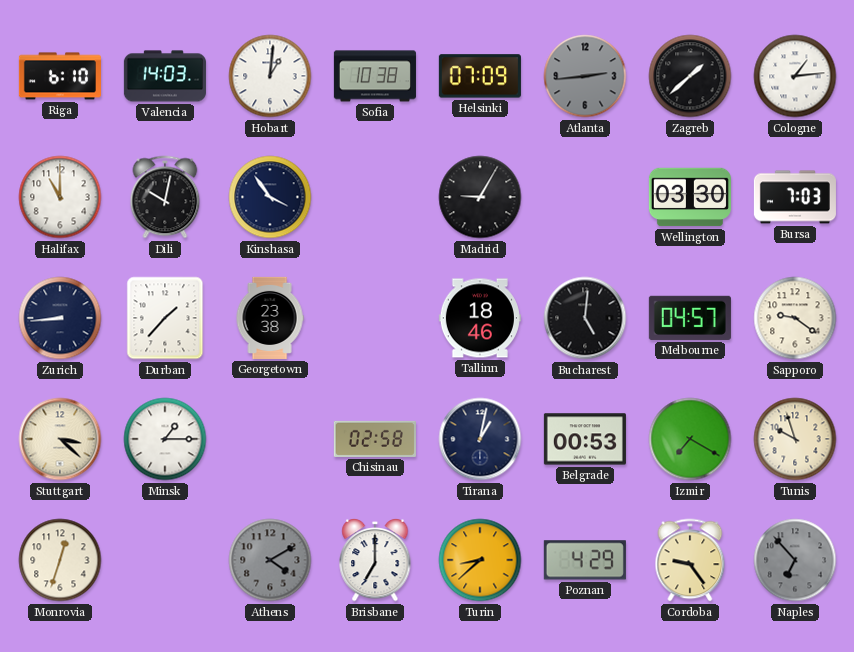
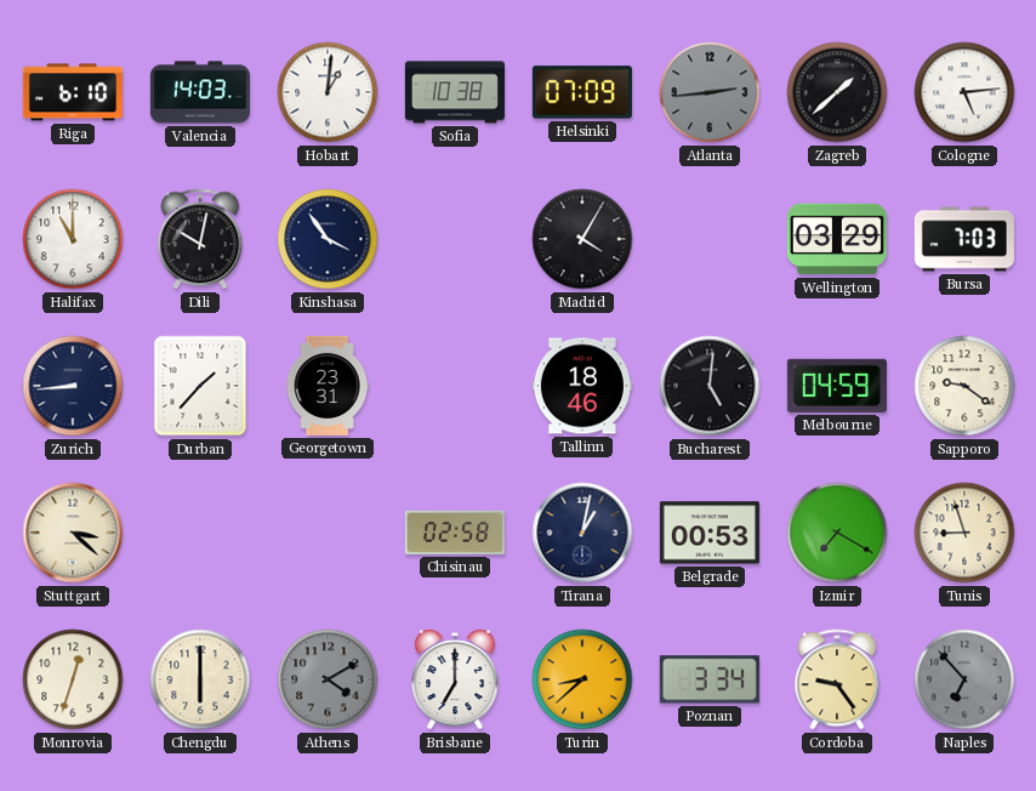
Cologne: 1:14 -> 5:14 (964, 92)
Madrid: 9:05 -> 4:05 (582, 239)
Wellington: 03:30 -> 03:29 (837, 239)
Georgetown: 23:38 -> 23:31 (328, 386)
Melbourne: 04:57 -> 04:59 (837, 386)
Minsk: 1:15 -> none (165, 439)
Tunis: 9:57 -> 8:57 (964, 533)
Chengdu: none -> 6:00 (200, 679)
Poznan: 4:29 -> 3:34 (710, 679)
